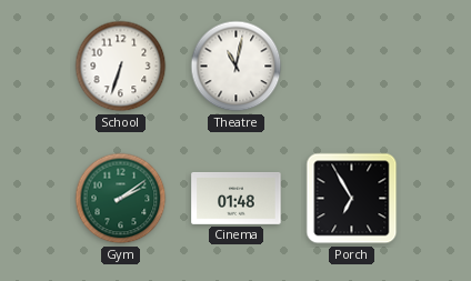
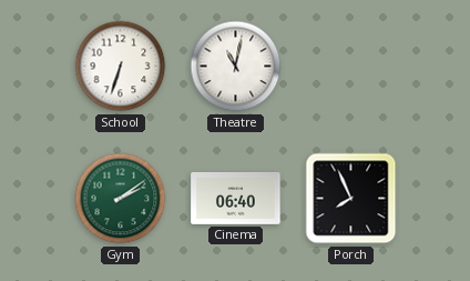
Cinema: 01:48 -> 06:40 (236, 198)
Porch: 6:55 -> 7:56 (351, 199)
